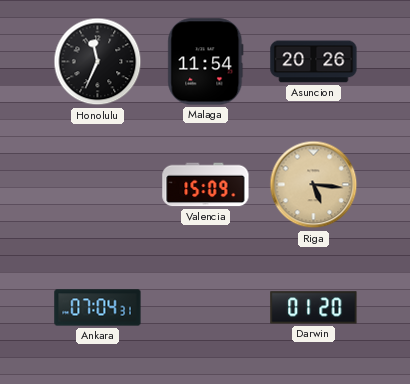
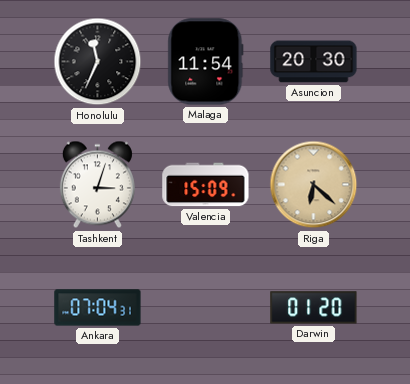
Asuncion: 20:26 -> 20:30 (314, 62)
Tashkent: none -> 3:03 (97, 185)
Riga: 5:16 -> 6:22 (314, 185)
